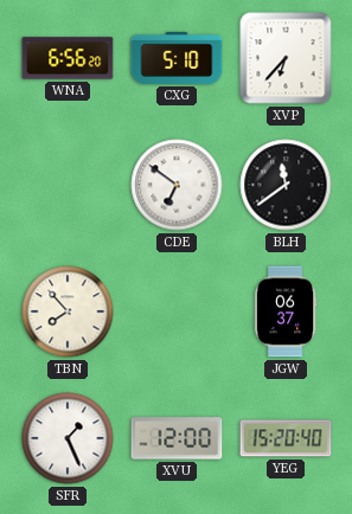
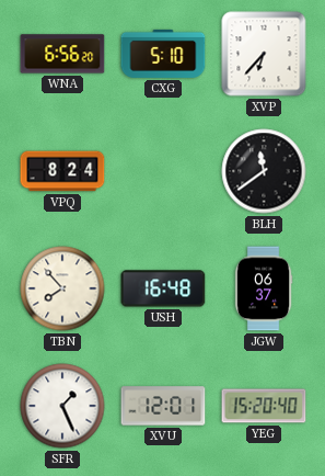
VPQ: none -> 8:24 (62, 171)
CDE: 6:51 -> none (177, 185)
USH: none -> 16:48 (163, 288)
XVU: 12:00 -> 12:01 (163, 406)
